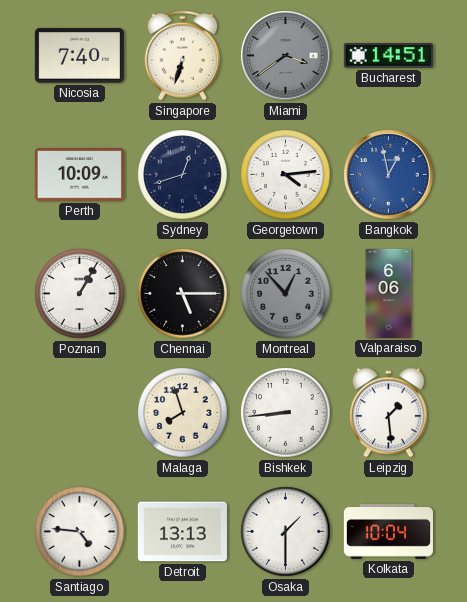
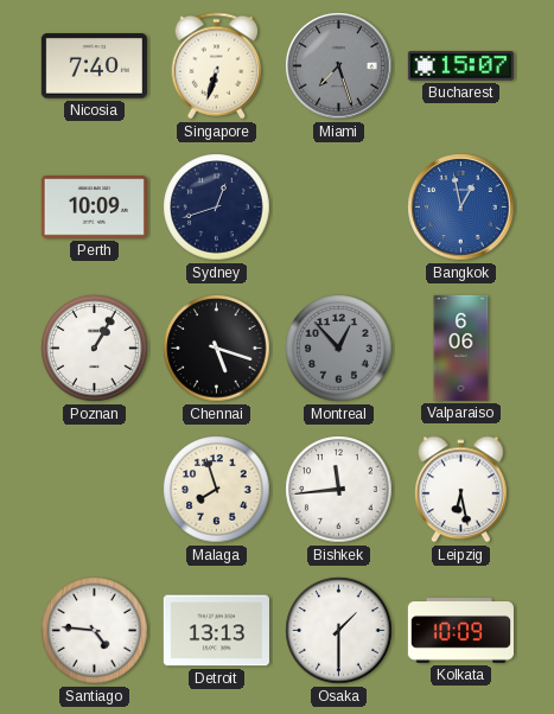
Miami: 3:39 -> 7:27 (339, 66)
Bucharest: 14:51 -> 15:07 (460, 66)
Georgetown: 4:14 -> none (286, 175)
Chennai: 5:15 -> 5:18 (217, 349)
Bishkek: 8:44 -> 11:44 (339, 490)
Leipzig: 1:29 -> 6:28 (461, 490)
Kolkata: 10:04 -> 10:09 (460, 631)
